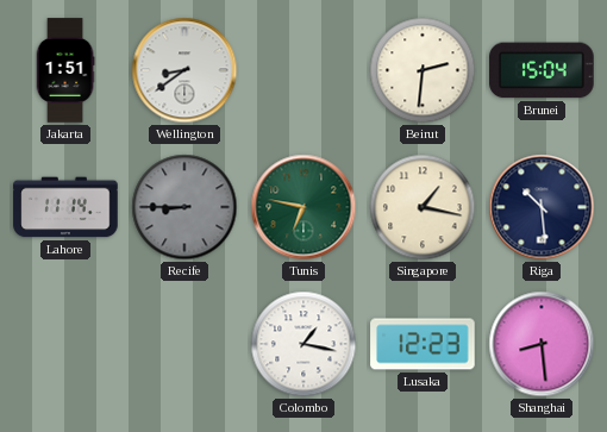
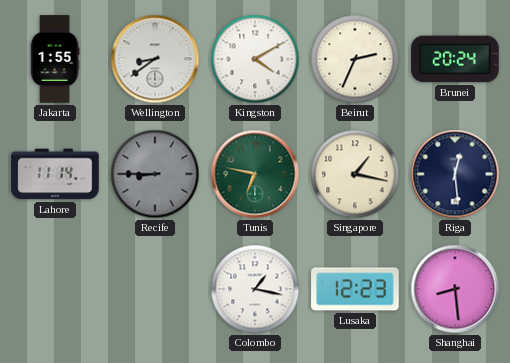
Jakarta: 1:51 -> 1:55 (55, 59)
Kingston: none -> 4:10 (255, 59)
Beirut: 2:31 -> 2:34 (355, 59)
Brunei: 15:04 -> 20:24 (455, 59)
Riga: 10:29 -> 12:29 (455, 174)
